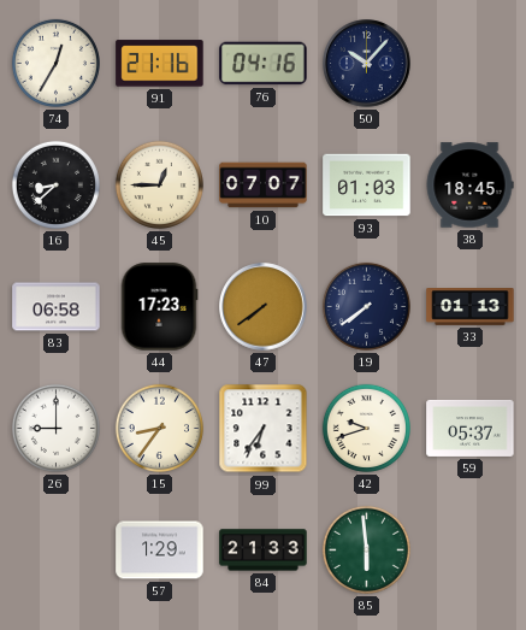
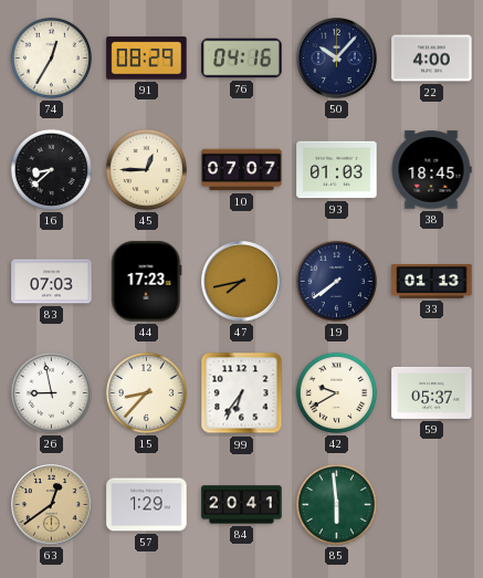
91: 21:16 -> 08:29 (147, 59)
22: none -> 4:00 (432, 59)
83: 06:58 -> 07:03 (52, 282)
47: 7:39 -> 7:43 (242, 282)
26: 9:00 -> 8:58 (51, 392)
15: 8:36 -> 8:37 (146, 392)
42: 9:42 -> 9:40 (336, 392)
63: none -> 12:39 (52, 505)
84: 21:33 -> 20:41 (242, 505)
